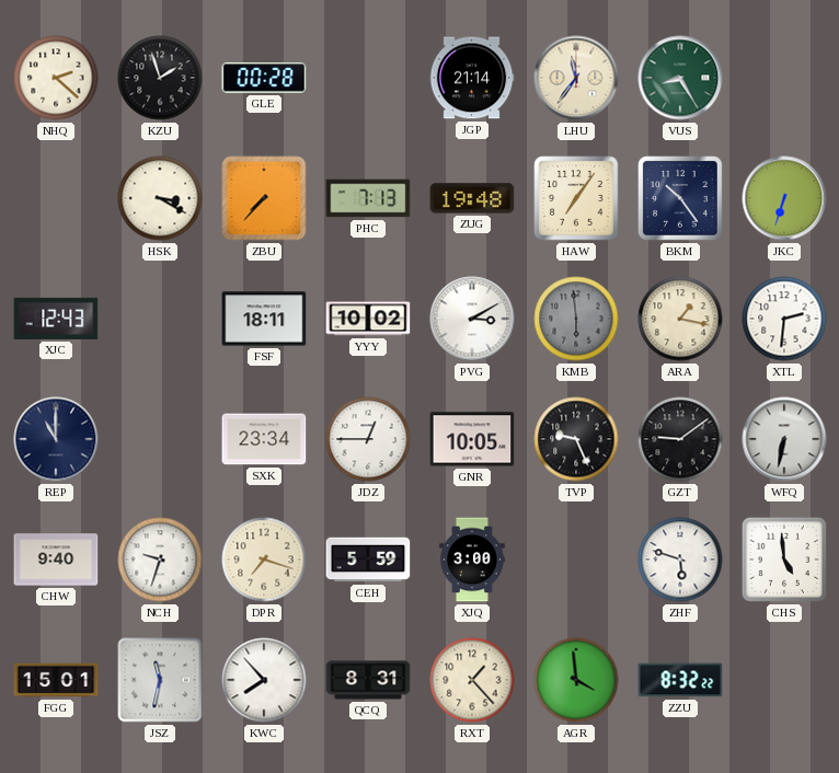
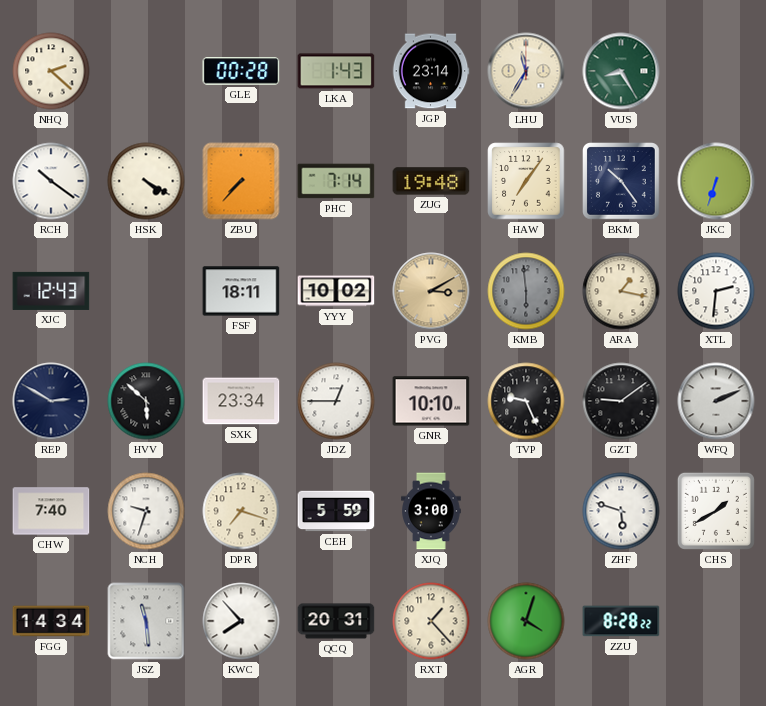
KZU: 1:57 -> none (160, 78)
LKA: none -> 1:43 (336, 71)
JGP: 21:14 -> 23:14 (431, 71)
LHU: 11:36 -> 11:35 (526, 71)
RCH: none -> 10:21 (51, 181)
HSK: 3:20 -> 4:20 (146, 181)
PHC: 7:13 -> 7:14 (336, 181)
PVG dial: white -> champagne (431, 291)
REP: 11:00 -> 2:50 (51, 401)
HVV: none -> 5:52 (146, 401)
GNR: 10:05 -> 10:10 (431, 401)
WFQ: 6:32 -> 2:11 (716, 401)
CHW: 9:40 -> 7:40 (51, 511)
CHS: 4:59 -> 1:40 (716, 511)
FGG: 15:01 -> 14:34 (51, 621)
JSZ: 11:32 -> 11:29 (146, 621)
QCQ: 8:31 -> 20:31 (336, 621)
AGR: 3:59 -> 4:03 (526, 621)
ZZU: 8:32 -> 8:28 (621, 621)
